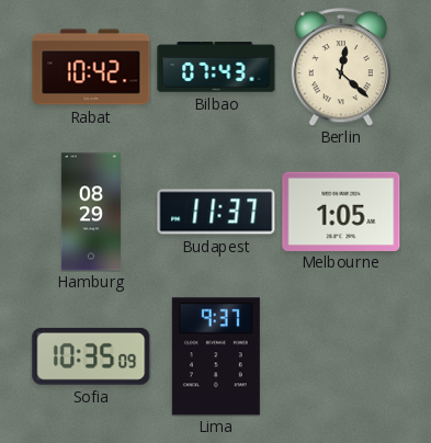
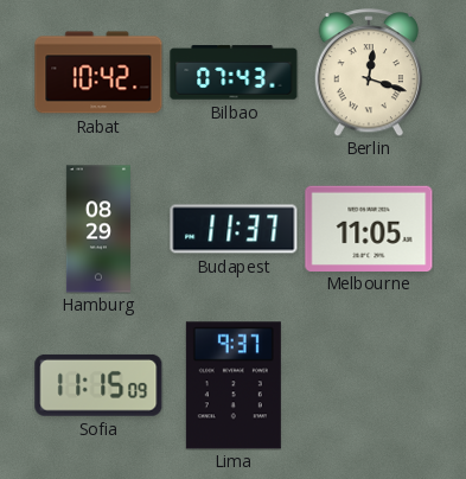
Berlin: 12:22 -> 12:18 (368, 72)
Melbourne: 1:05 -> 11:05 (369, 228)
Sofia: 10:35 -> 11:15 (98, 385)
